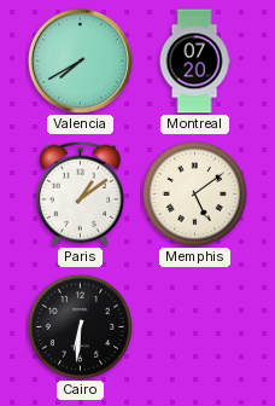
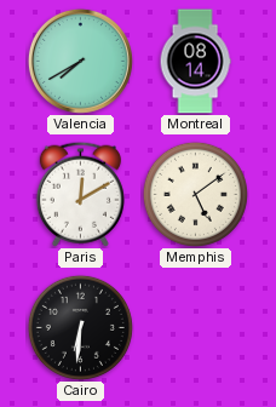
Montreal: 07:20 -> 08:14 (195, 62)
Paris: 1:09 -> 12:10 (80, 194)
